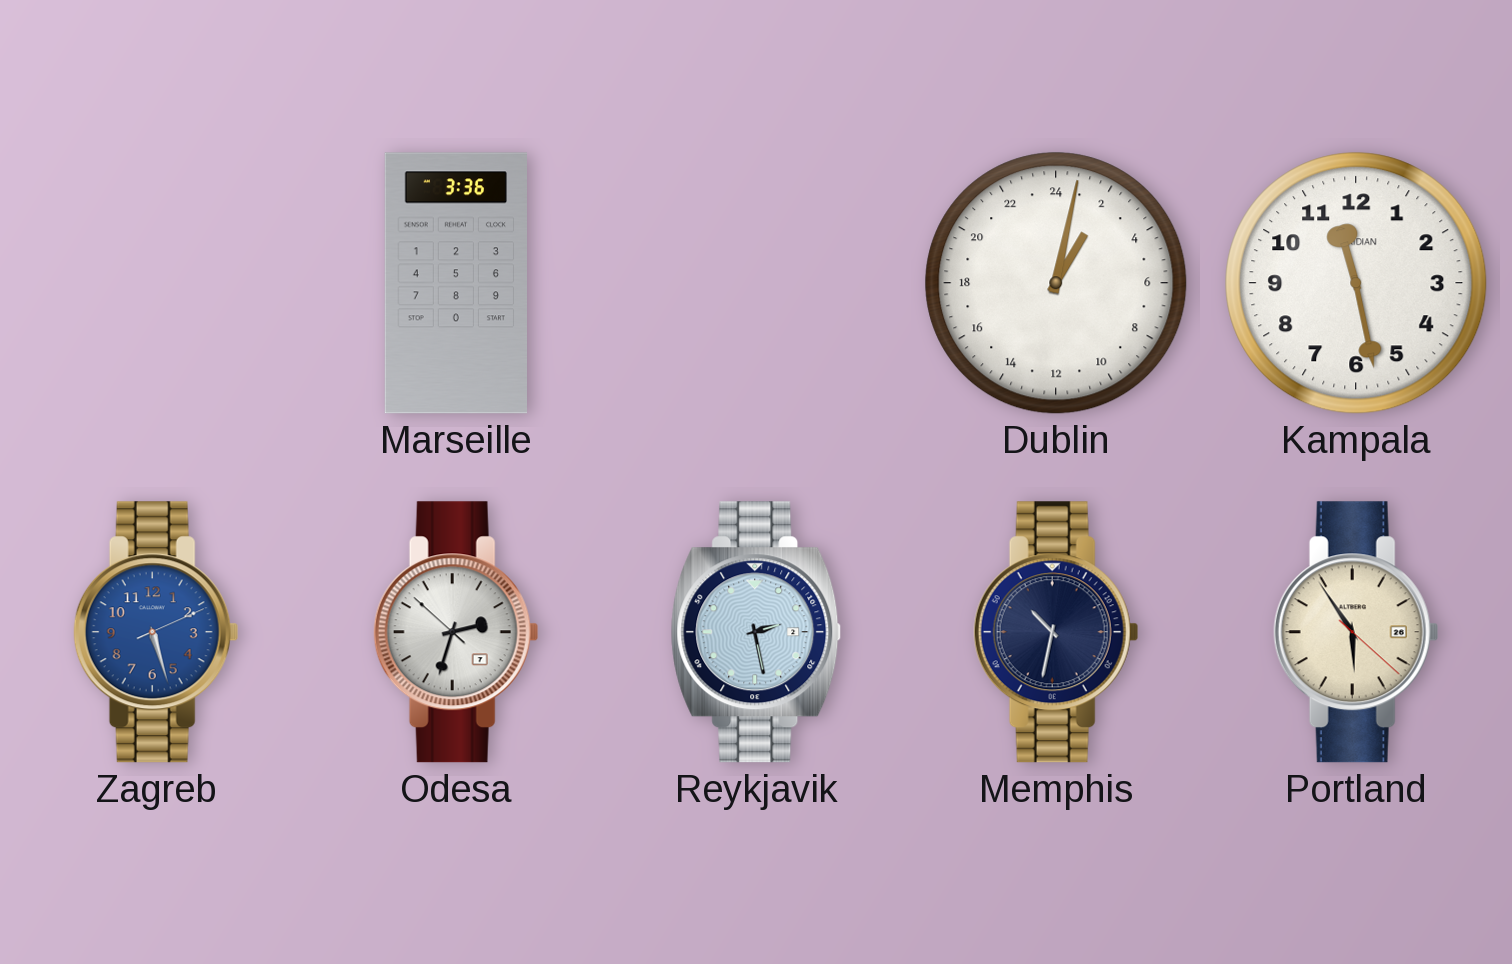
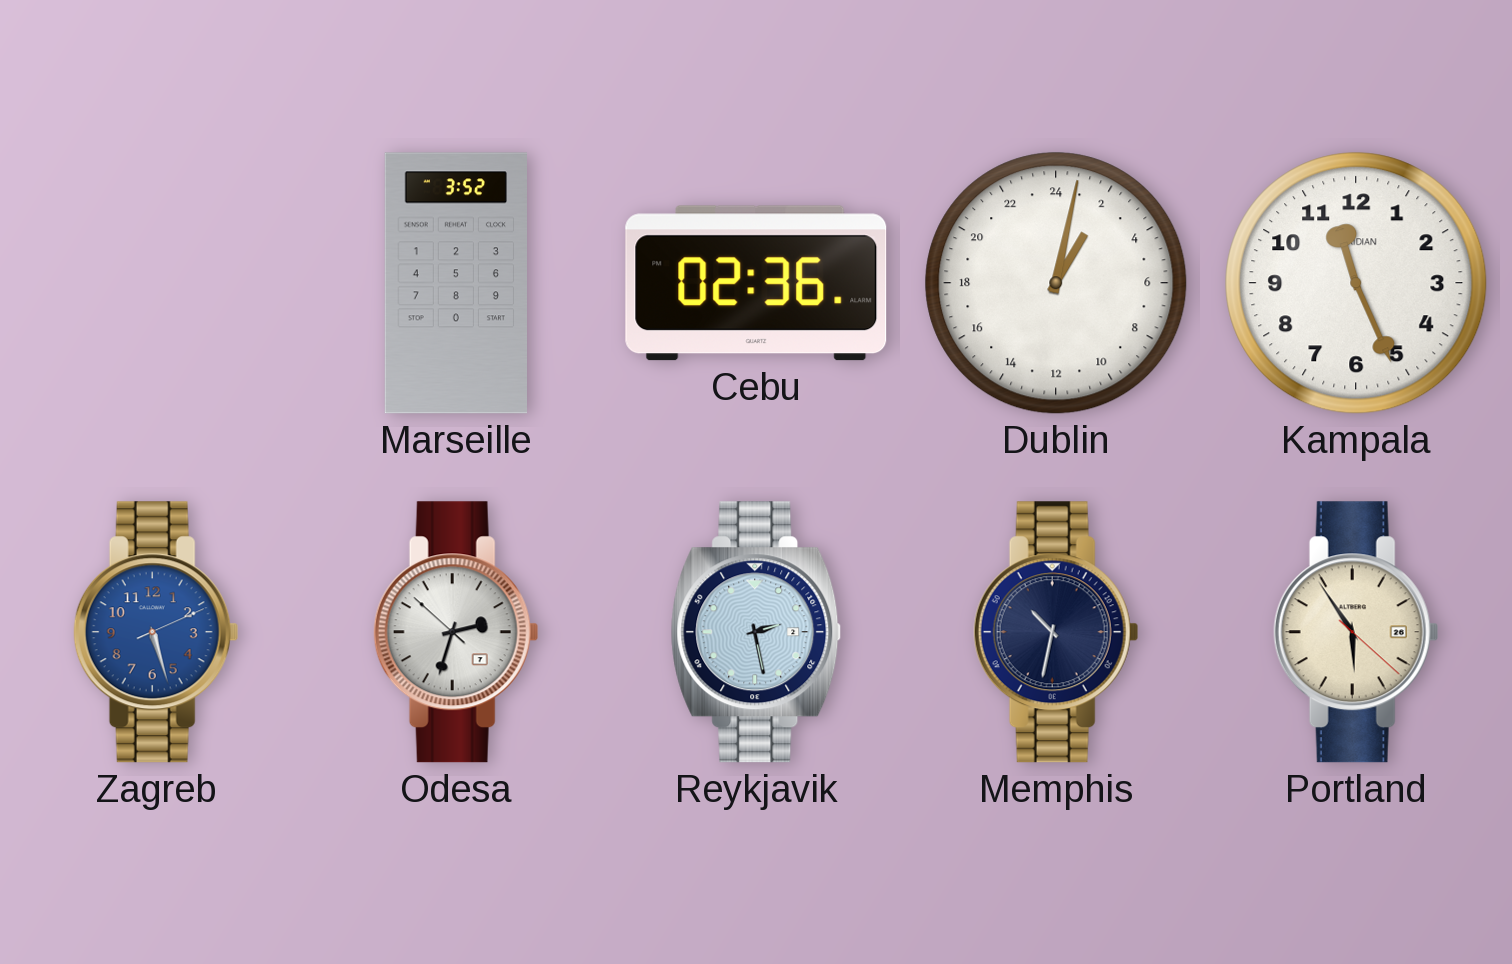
Marseille: 3:36 -> 3:52 (455, 283)
Cebu: none -> 02:36 (756, 283)
Kampala: 11:28 -> 11:26 (1356, 283)
